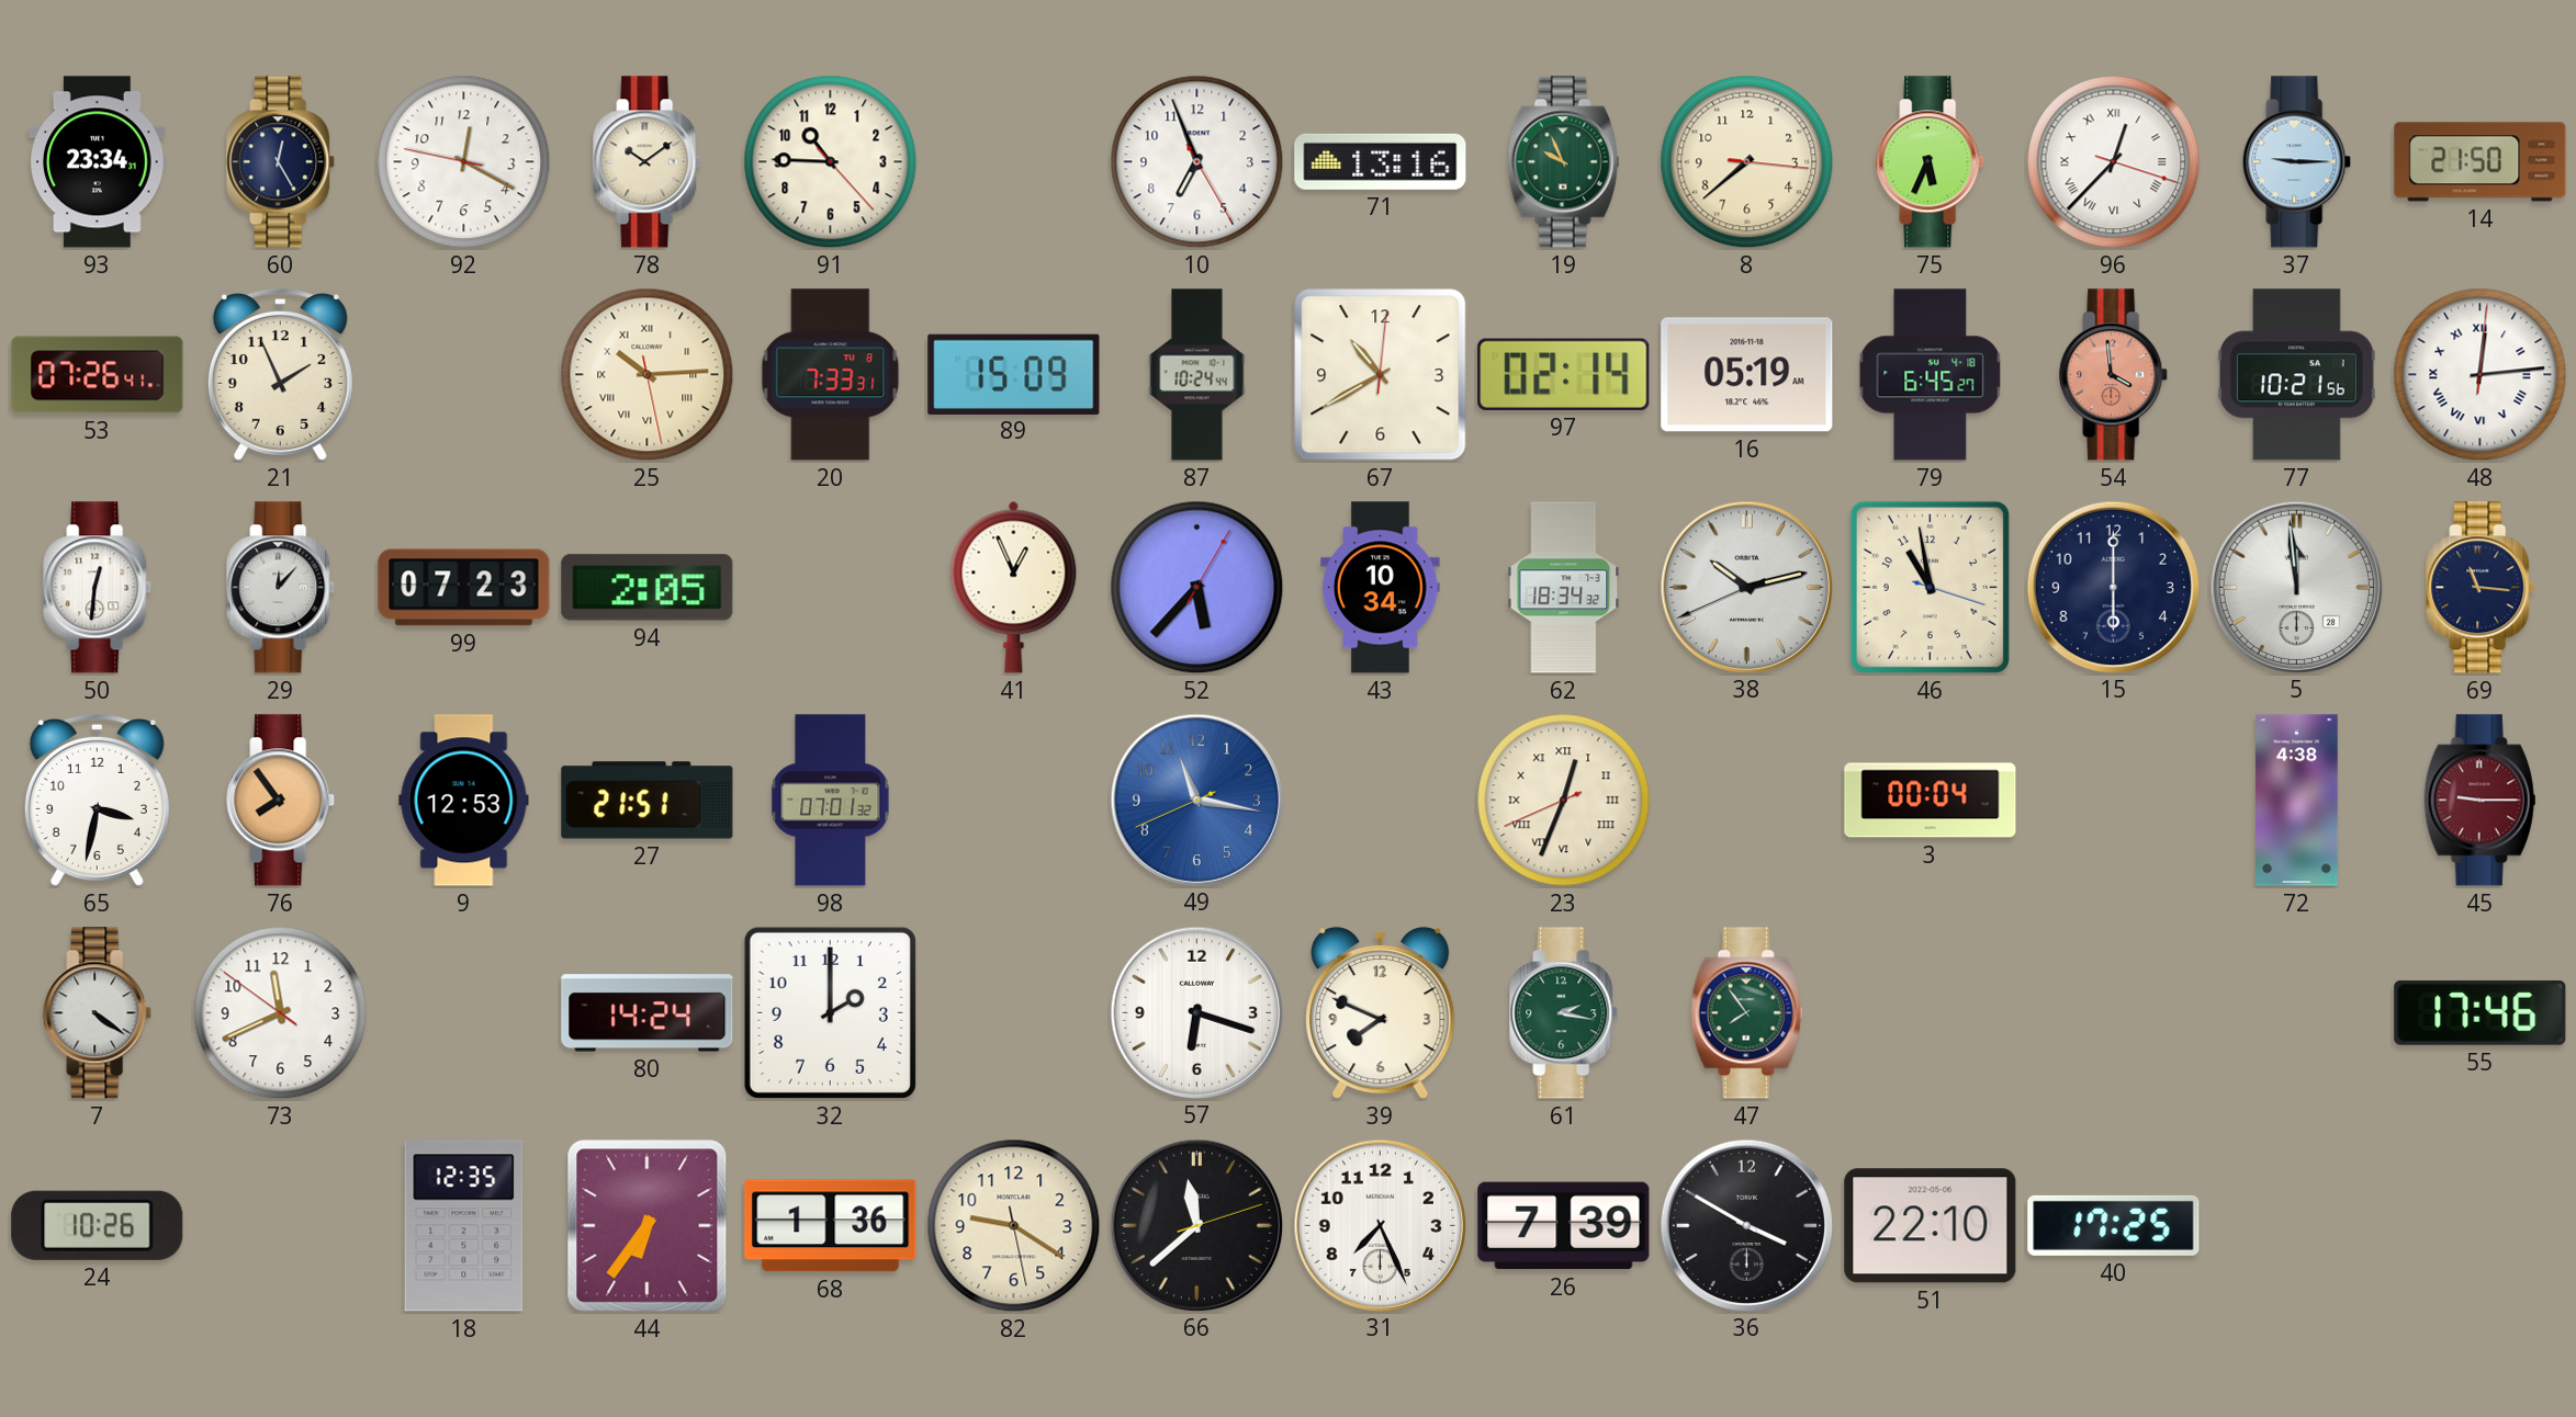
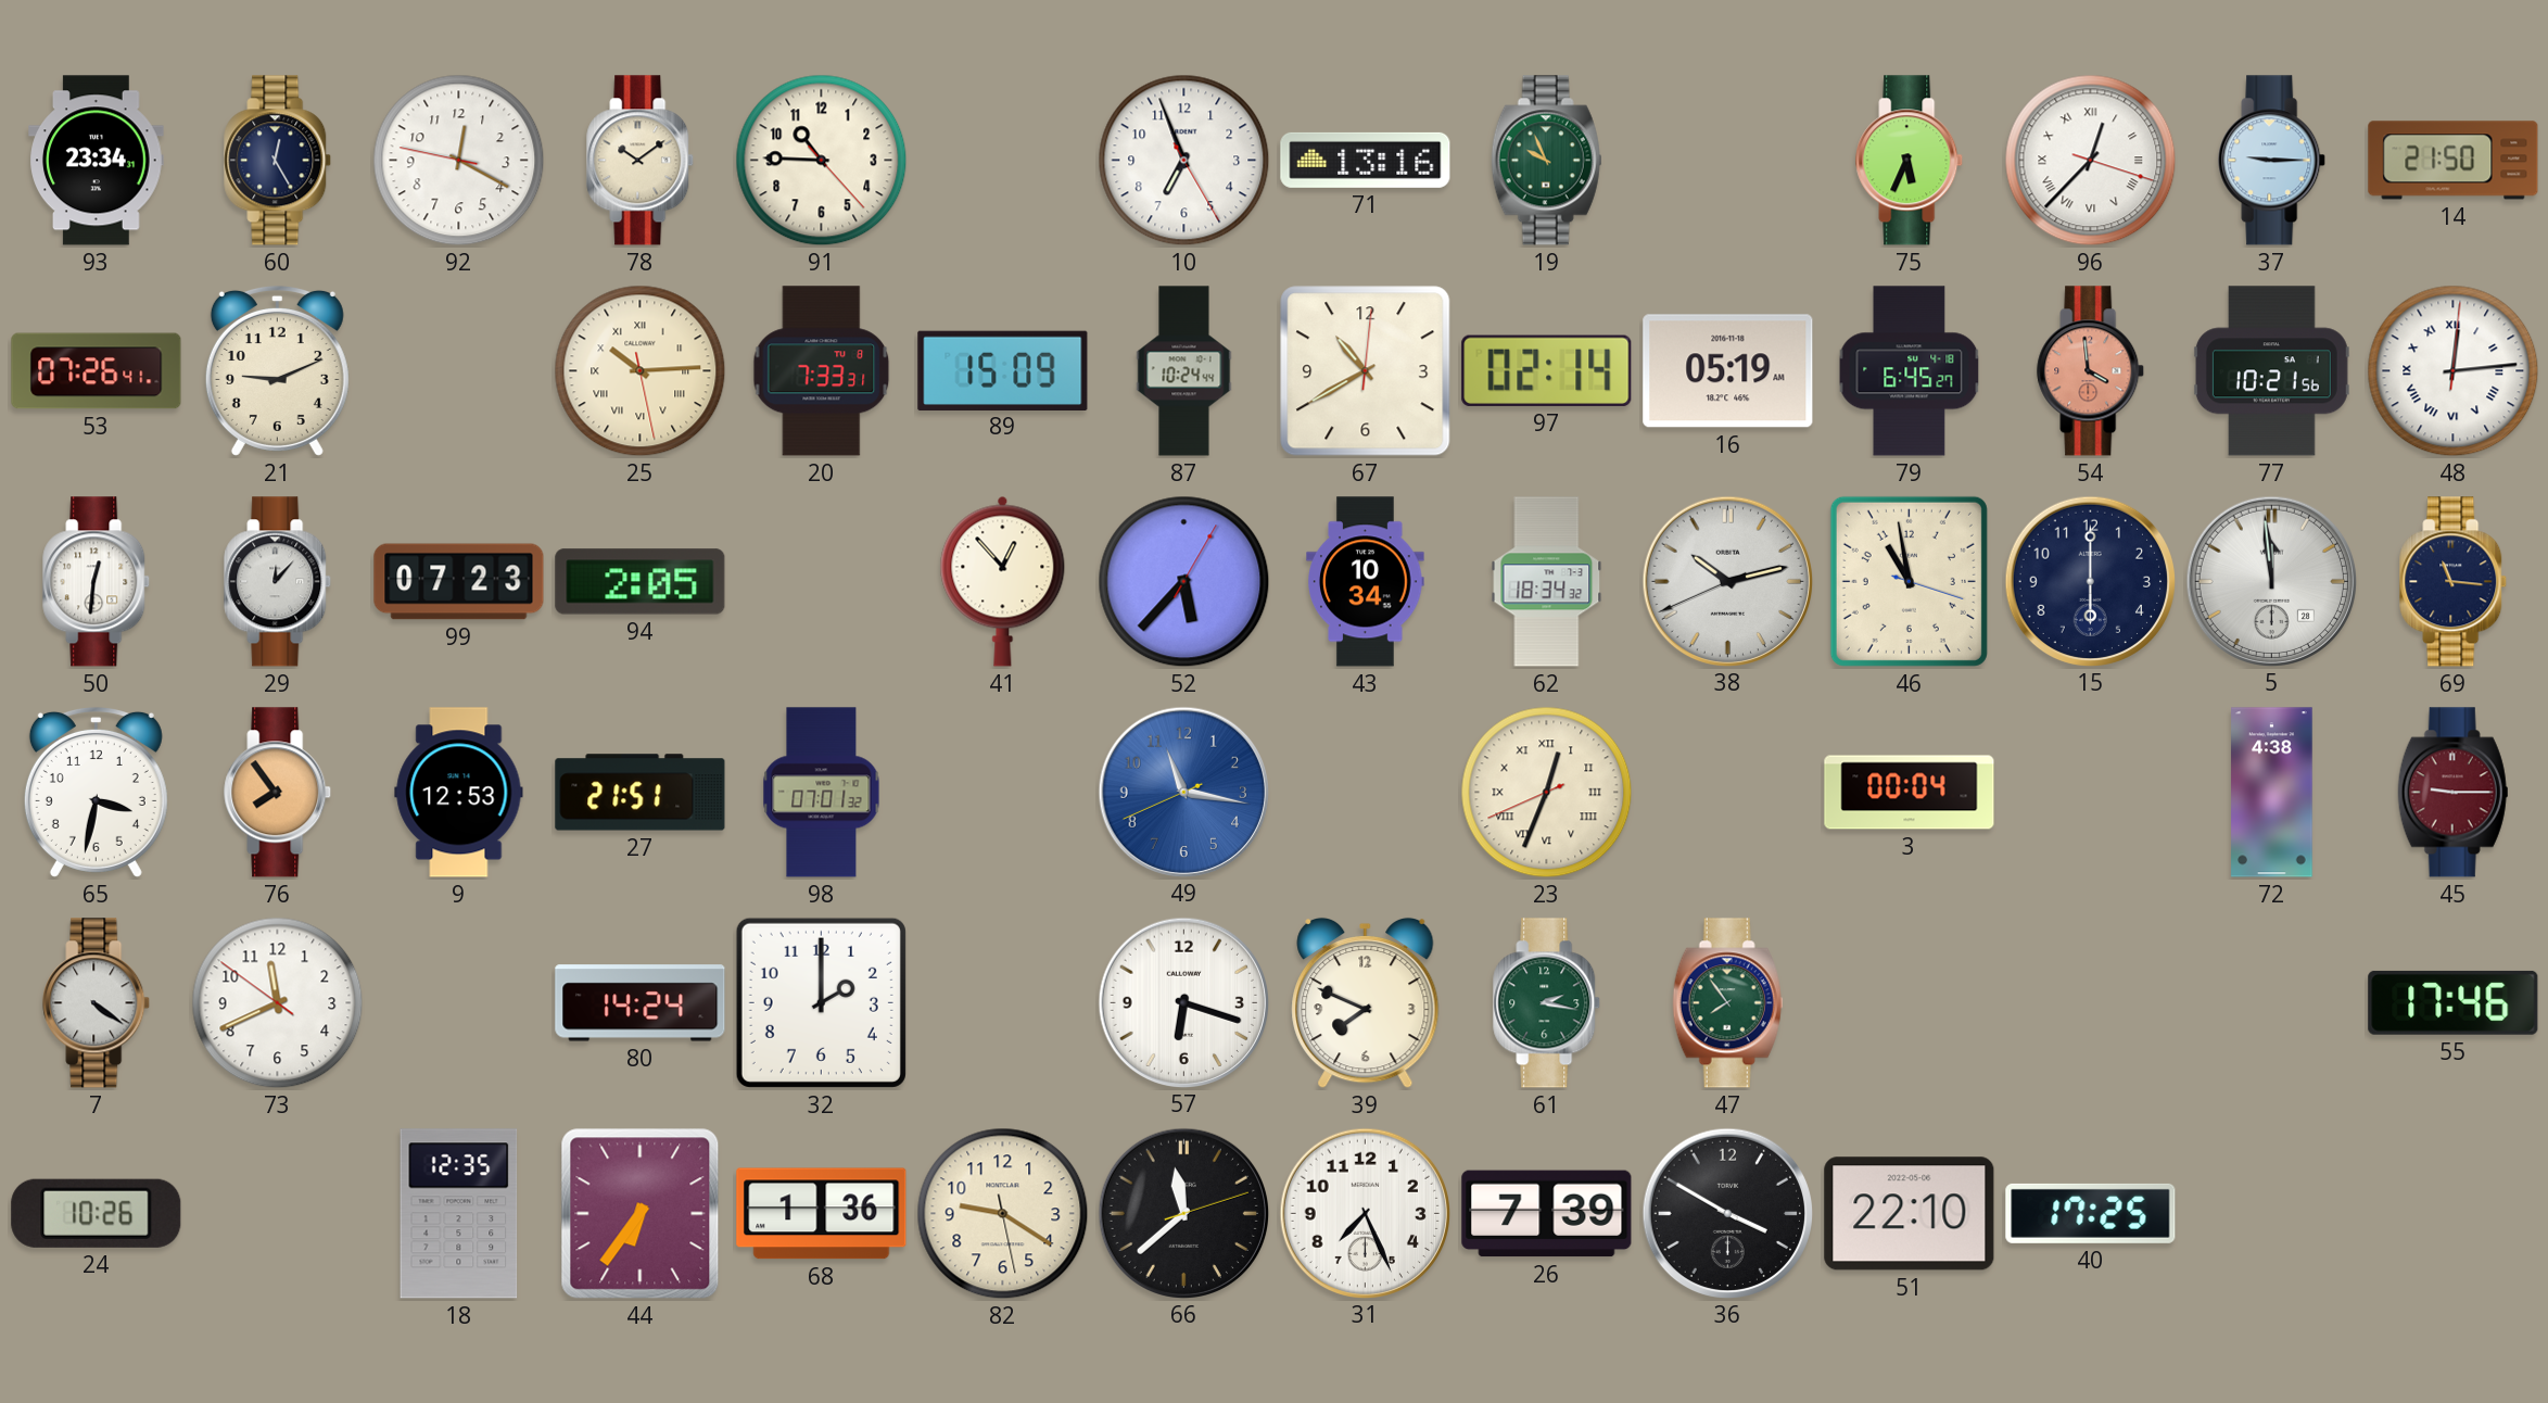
8: 7:38 -> none (1747, 162)
21: 1:56 -> 9:11 (277, 370)
41: 12:56 -> 12:53 (1003, 581)
